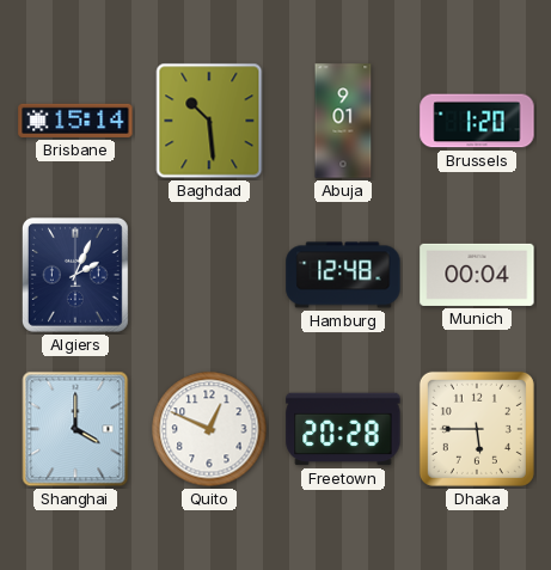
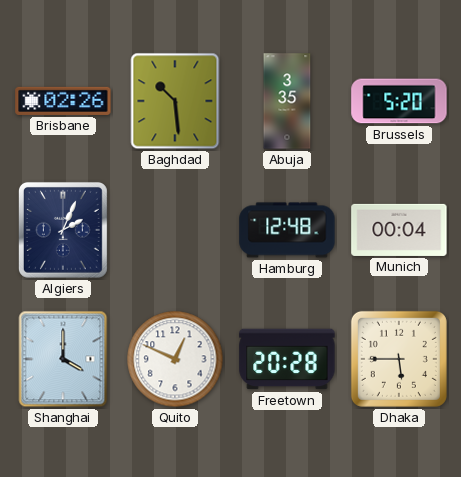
Brisbane: 15:14 -> 02:26 (63, 101)
Abuja: 9:01 -> 3:35 (287, 101)
Brussels: 1:20 -> 5:20 (399, 101)
